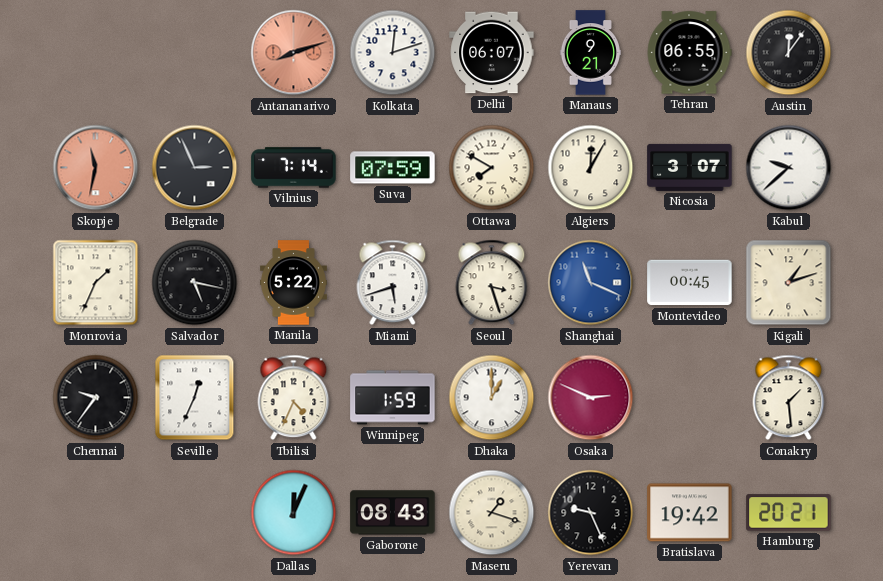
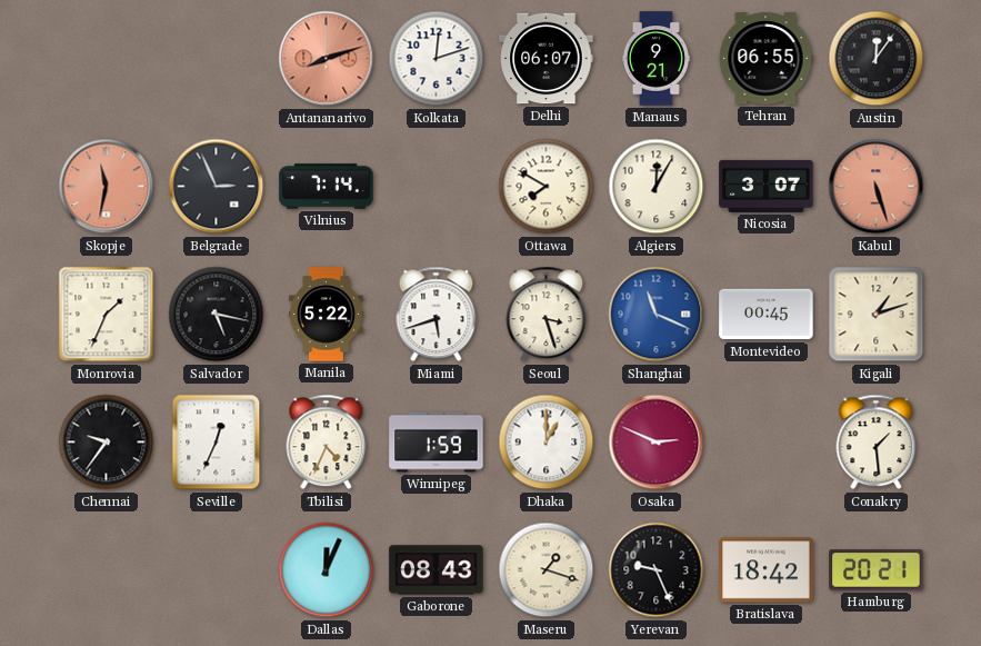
Suva: 07:59 -> none (393, 168)
Kabul: 9:38 -> 5:27 (877, 187)
Kabul dial: white -> salmon (877, 187)
Bratislava: 19:42 -> 18:42 (767, 570)
